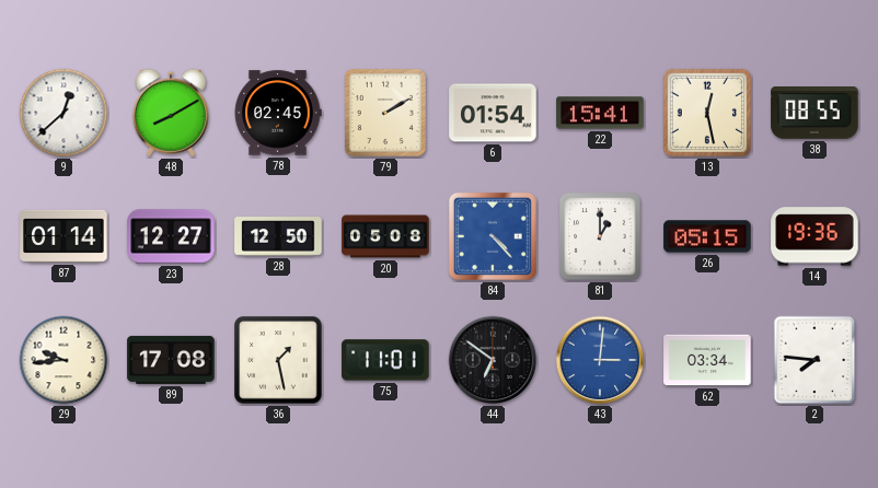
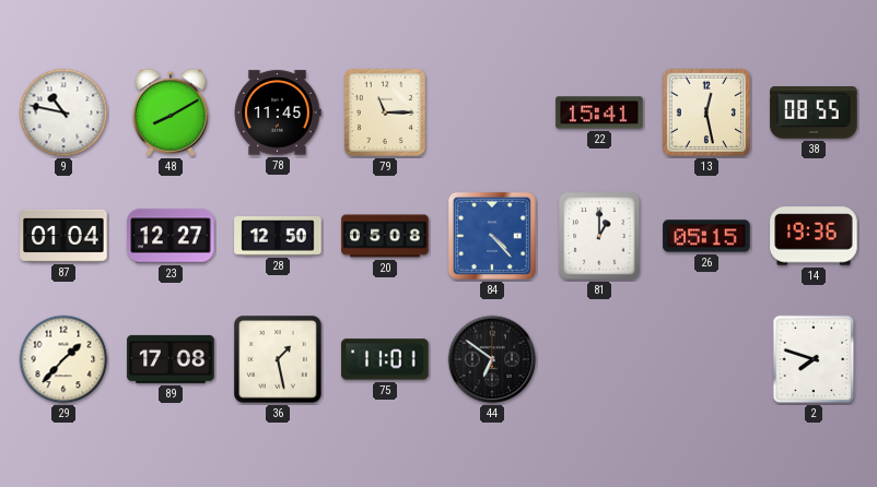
9: 12:38 -> 10:47 (63, 112)
78: 02:45 -> 11:45 (278, 112)
79: 2:10 -> 11:15 (385, 112)
6: 01:54 -> none (493, 113)
87: 01:14 -> 01:04 (63, 236)
29: 9:44 -> 1:37 (63, 359)
43: 3:01 -> none (600, 360)
62: 03:34 -> none (707, 360)
2: 7:46 -> 7:48 (814, 359)
